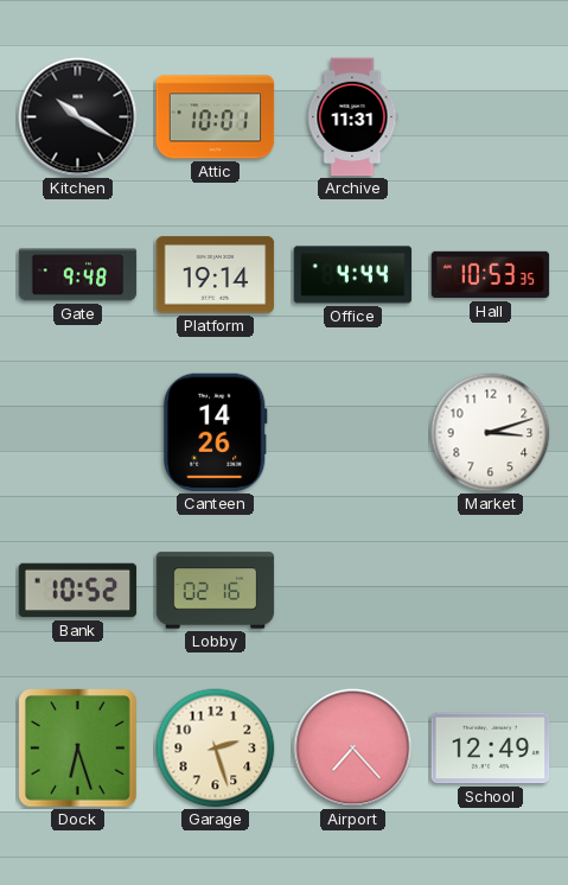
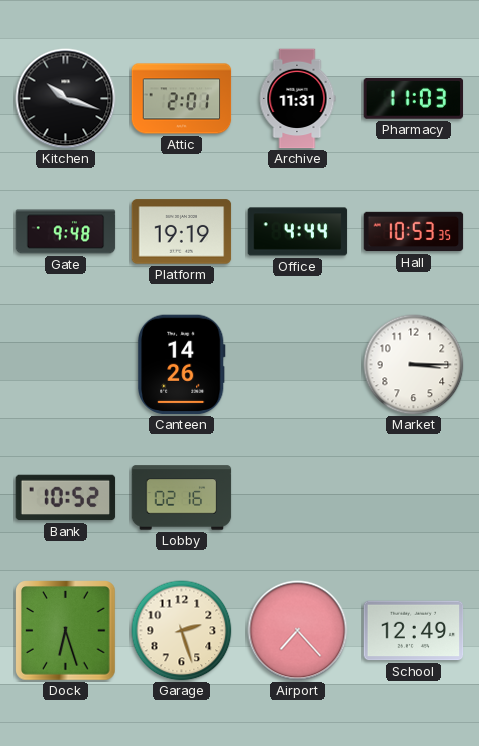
Kitchen: 10:20 -> 10:18 (66, 99)
Attic: 10:01 -> 2:01 (182, 99)
Pharmacy: none -> 11:03 (414, 99)
Platform: 19:14 -> 19:19 (182, 232)
Market: 3:12 -> 3:15 (414, 365)
